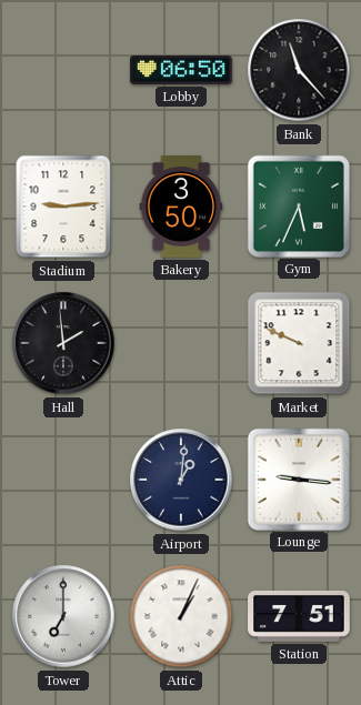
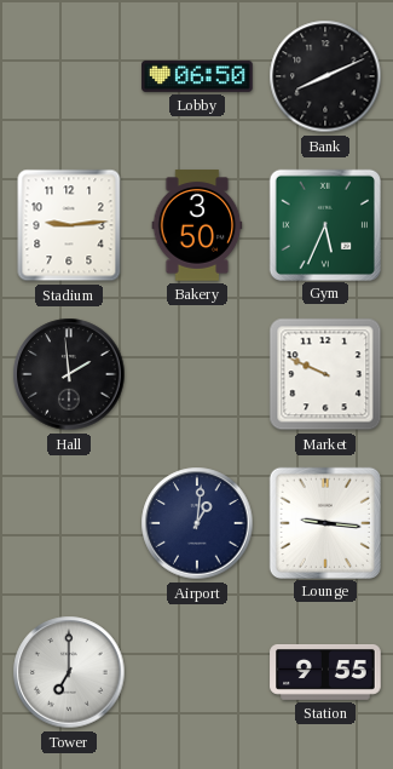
Bank: 11:23 -> 8:11 (325, 76)
Attic: 1:04 -> none (181, 616)
Station: 7:51 -> 9:55 (325, 672)
